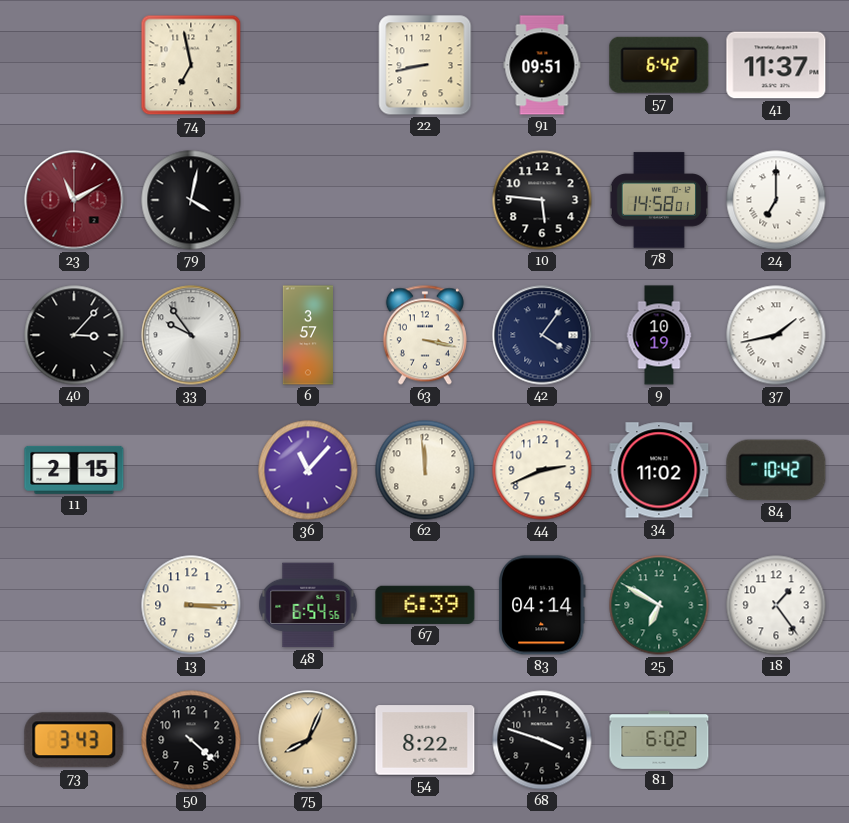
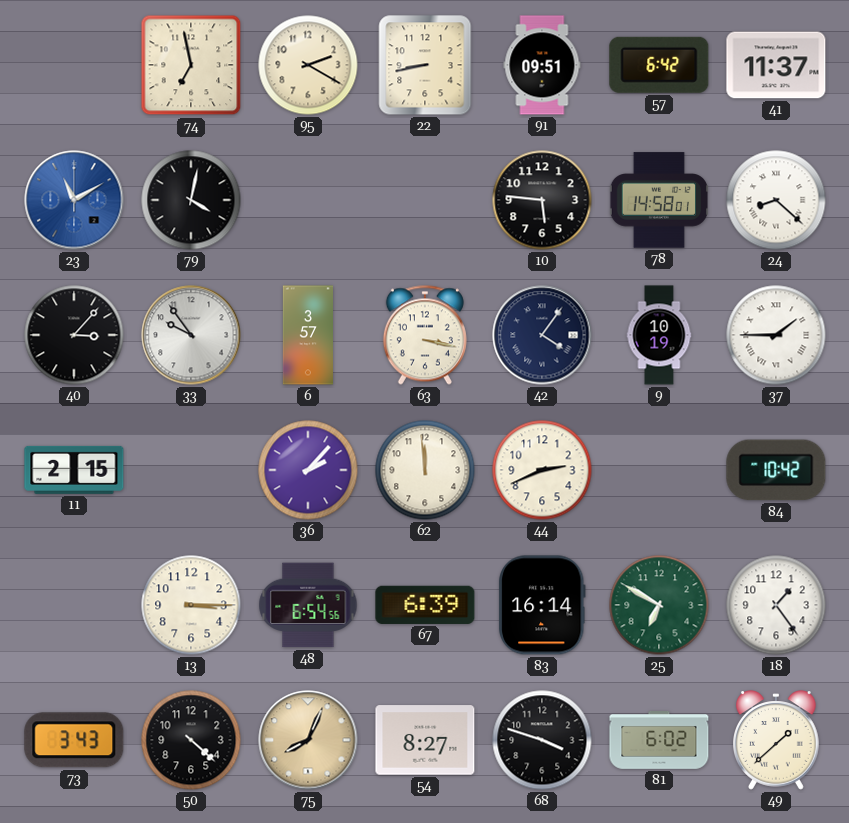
95: none -> 2:20 (308, 65)
23 dial: burgundy -> blue (74, 200)
24: 7:00 -> 8:22 (776, 200)
37: 1:43 -> 1:45 (776, 335)
36: 11:07 -> 2:07 (308, 470)
34: 11:02 -> none (659, 470)
83: 04:14 -> 16:14 (542, 605)
54: 8:22 -> 8:27 (425, 740)
49: none -> 1:38 (777, 740)
